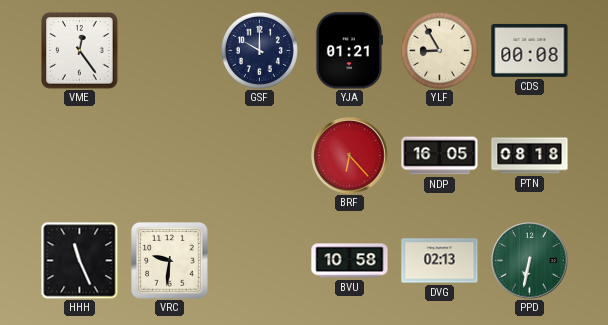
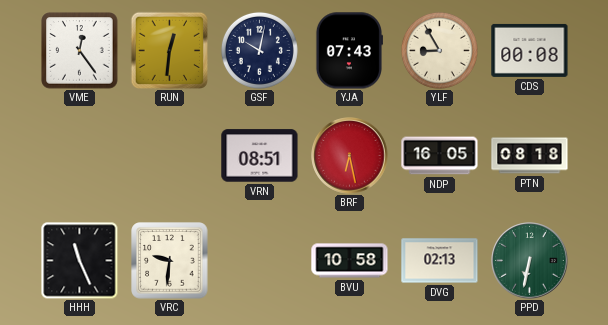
RUN: none -> 12:31 (169, 50)
GSF: 10:00 -> 10:02 (259, 50)
YJA: 01:21 -> 07:43 (349, 51)
VRN: none -> 08:51 (260, 156)
BRF: 6:23 -> 6:28 (350, 156)
